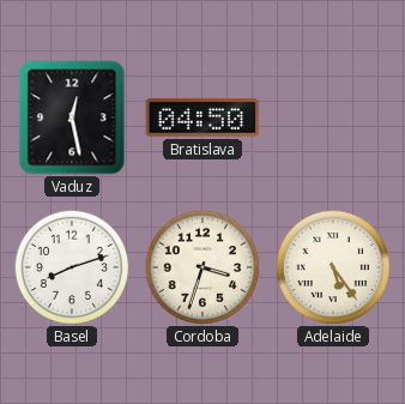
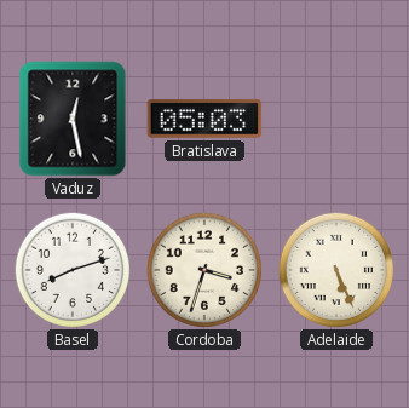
Bratislava: 04:50 -> 05:03 (204, 119)
Adelaide: 5:24 -> 5:26 (335, 269)
